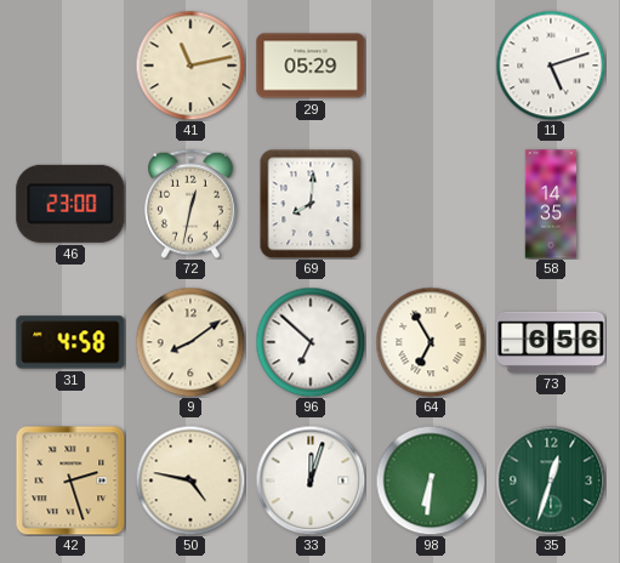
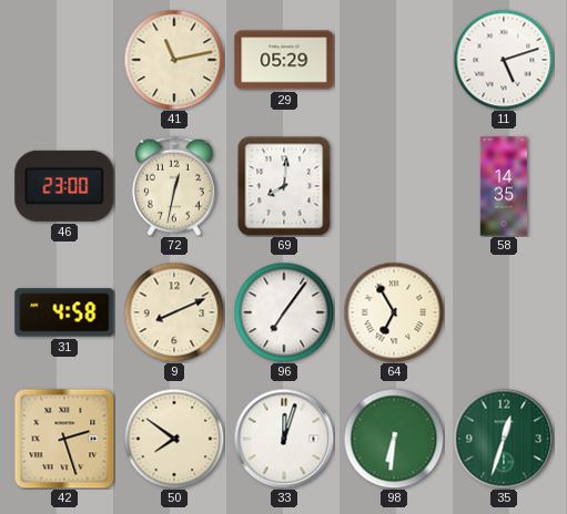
9: 8:09 -> 8:11 (174, 312)
96: 6:52 -> 7:06 (284, 312)
73: 6:56 -> none (551, 342)
50: 4:47 -> 7:51 (174, 439)
